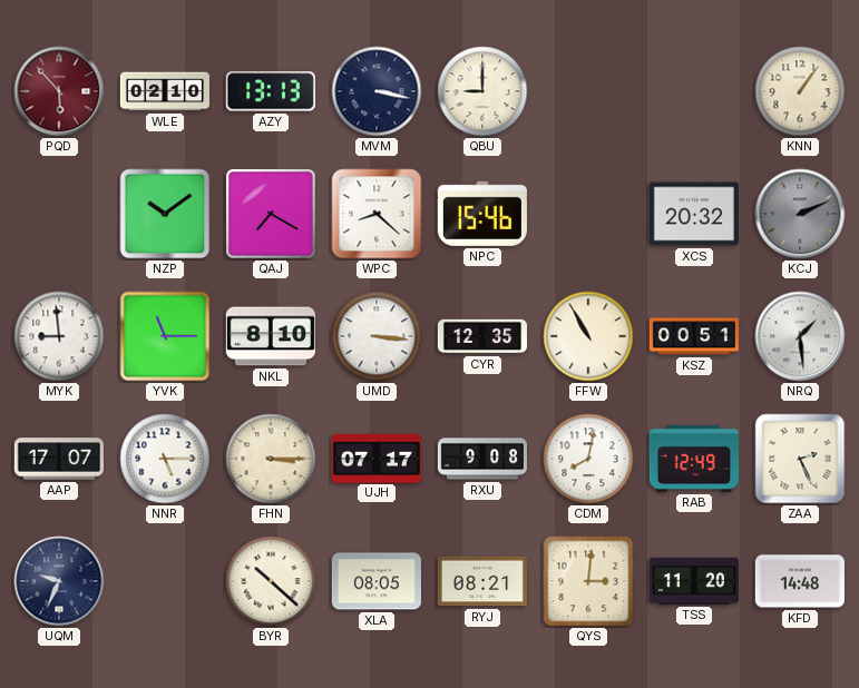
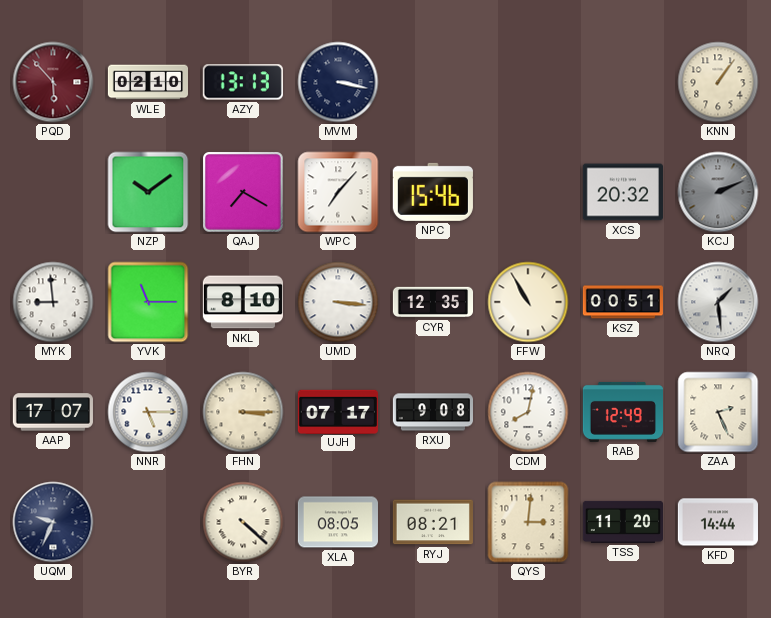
QBU: 9:00 -> none (482, 91)
WPC: 8:22 -> 7:07 (338, 192)
BYR: 10:22 -> 4:22 (243, 522)
KFD: 14:48 -> 14:44 (718, 522)
